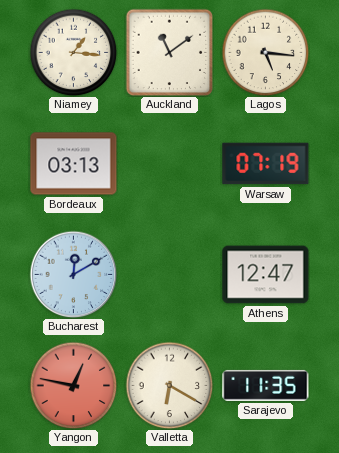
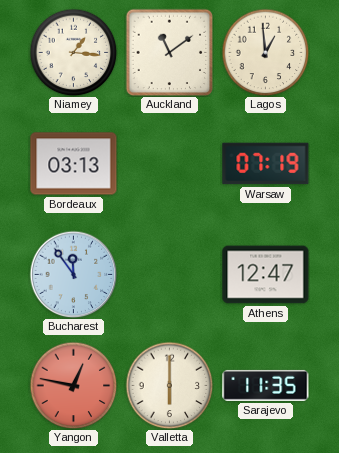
Lagos: 5:16 -> 12:59 (265, 52)
Bucharest: 12:10 -> 11:54 (73, 274)
Valletta: 6:20 -> 6:00 (169, 385)
